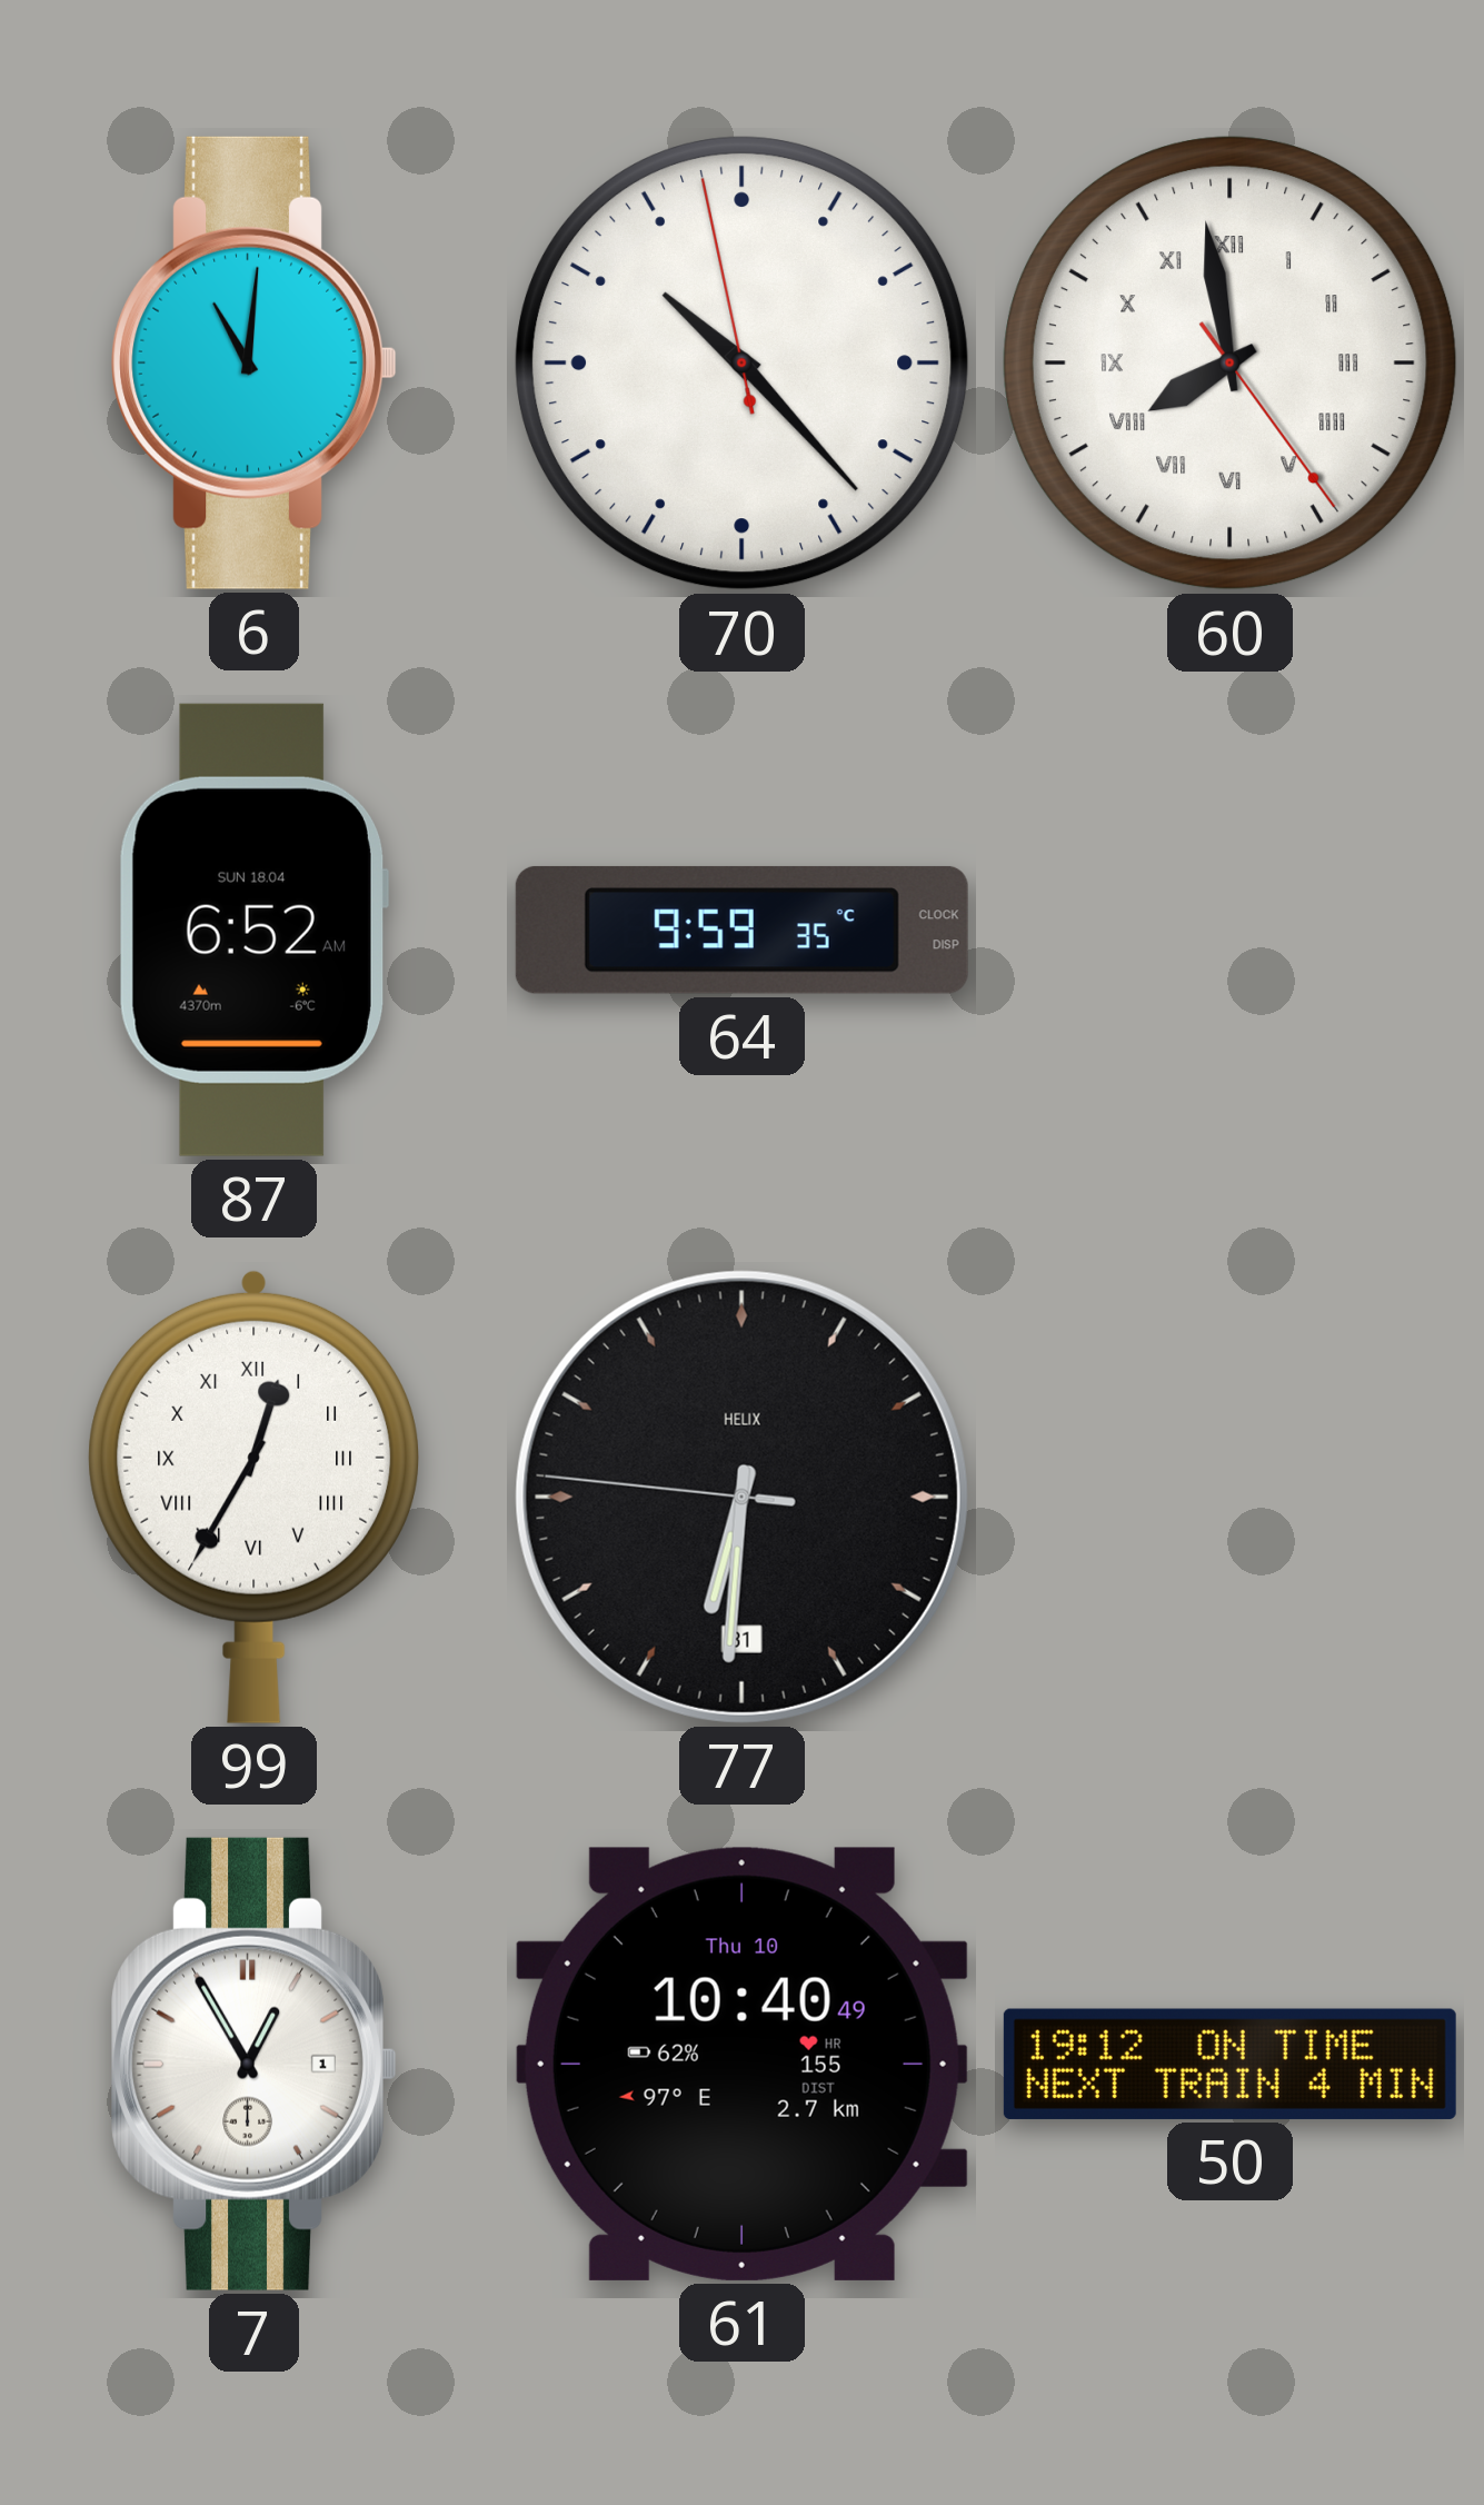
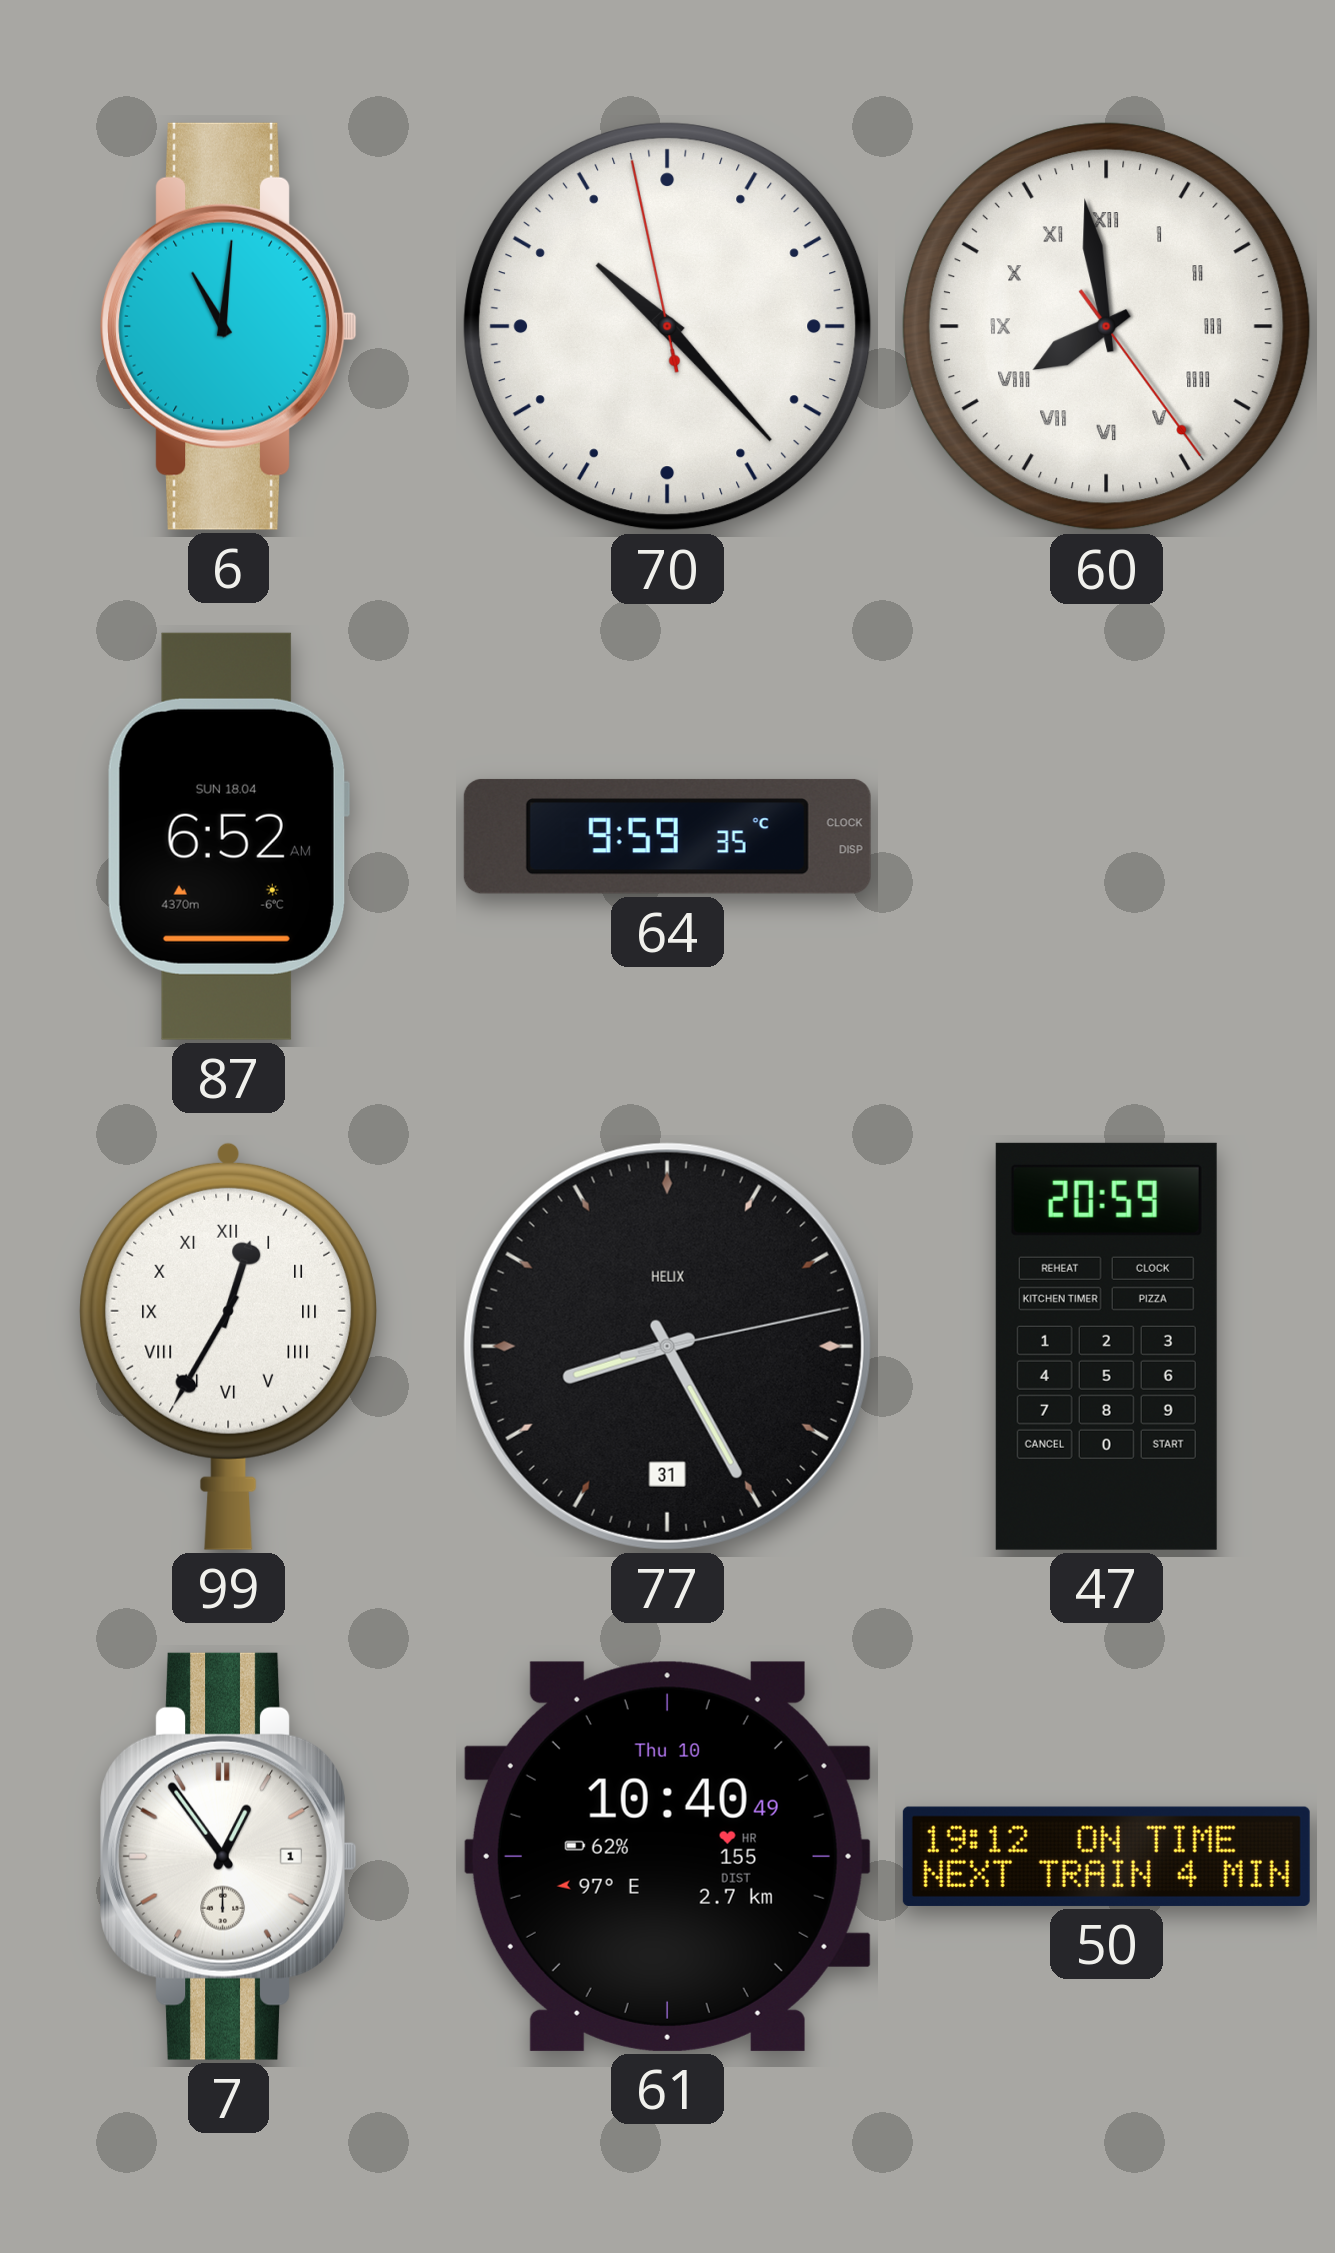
77: 6:30 -> 8:25 (667, 1346)
47: none -> 20:59 (1106, 1346)
7: 12:55 -> 12:54 (228, 1856)
